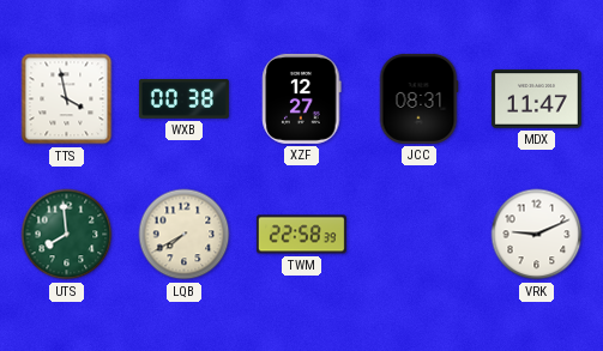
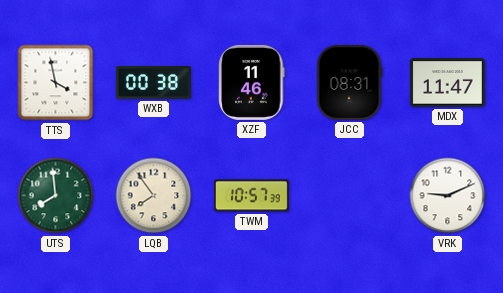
XZF: 12:27 -> 11:46 (252, 82)
LQB: 7:40 -> 7:54 (154, 196)
TWM: 22:58 -> 10:57 (251, 196)
